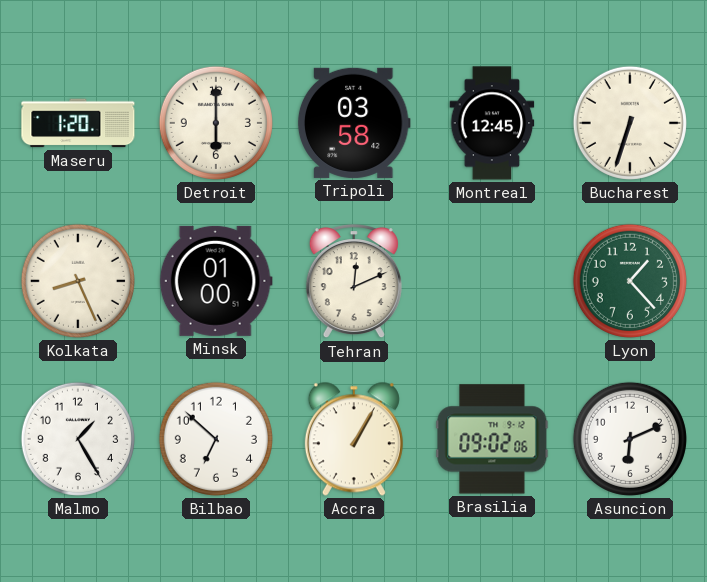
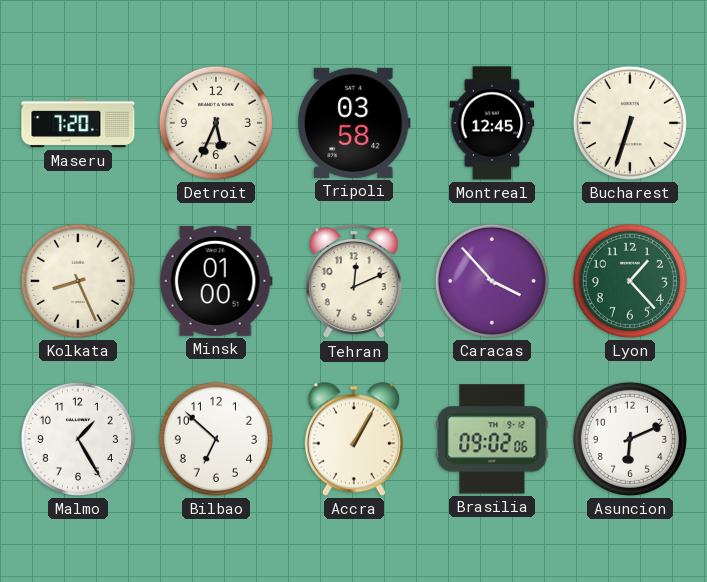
Maseru: 1:20 -> 7:20 (78, 123)
Detroit: 6:00 -> 5:34 (216, 123)
Caracas: none -> 3:53 (492, 281)
